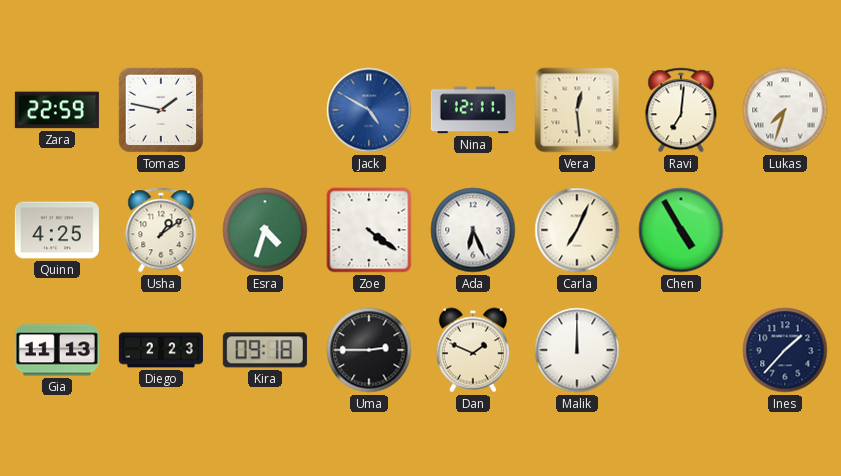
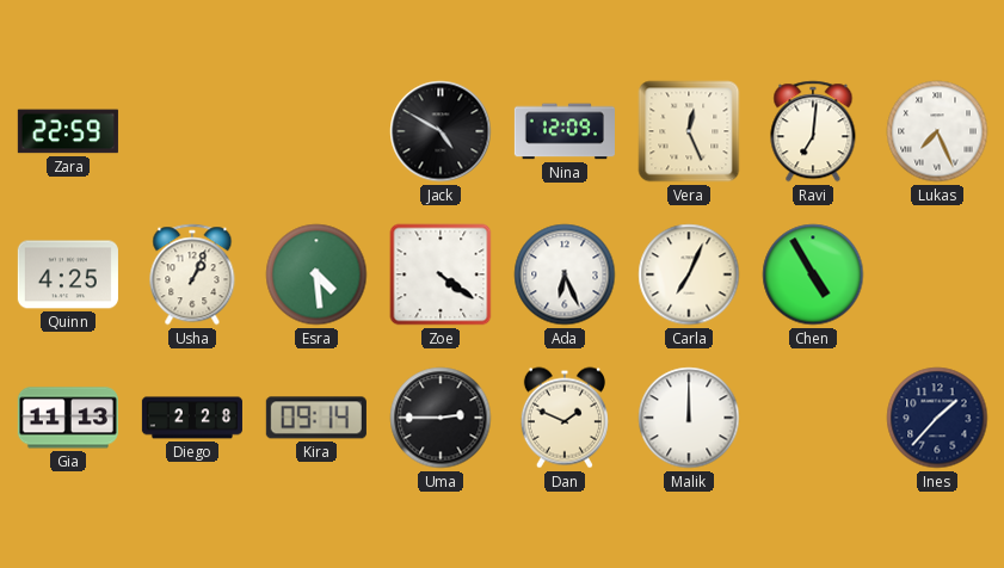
Tomas: 1:47 -> none (161, 110)
Jack dial: blue -> black (441, 131)
Nina: 12:11 -> 12:09 (565, 131)
Vera: 12:29 -> 12:26 (689, 131)
Lukas: 7:33 -> 7:26 (937, 131)
Usha: 1:09 -> 1:04 (192, 274)
Esra: 4:33 -> 4:29 (316, 274)
Diego: 2:23 -> 2:28 (192, 418)
Kira: 09:18 -> 09:14 (316, 418)
